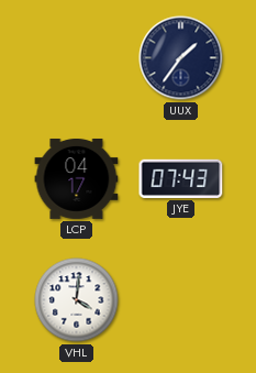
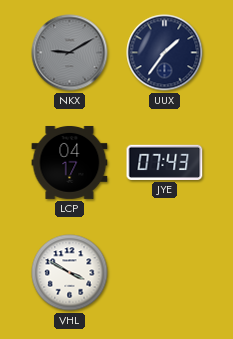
NKX: none -> 9:10 (70, 53)
VHL: 4:01 -> 3:50 (70, 273)
